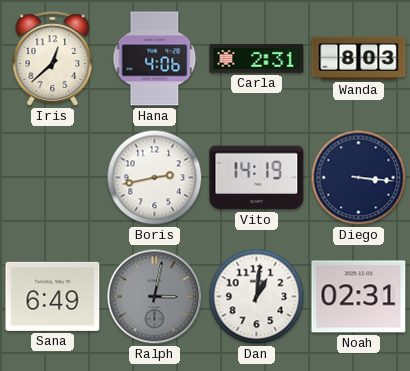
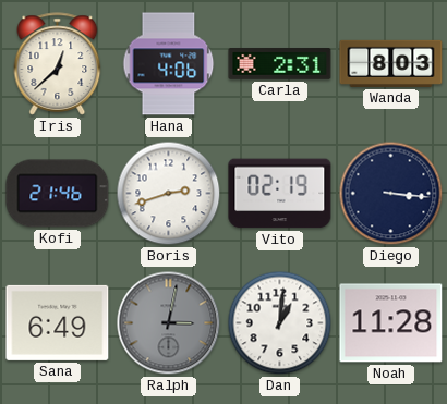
Kofi: none -> 21:46 (58, 194)
Boris: 2:43 -> 2:42 (169, 194)
Vito: 14:19 -> 02:19 (280, 194)
Noah: 02:31 -> 11:28 (391, 323)
